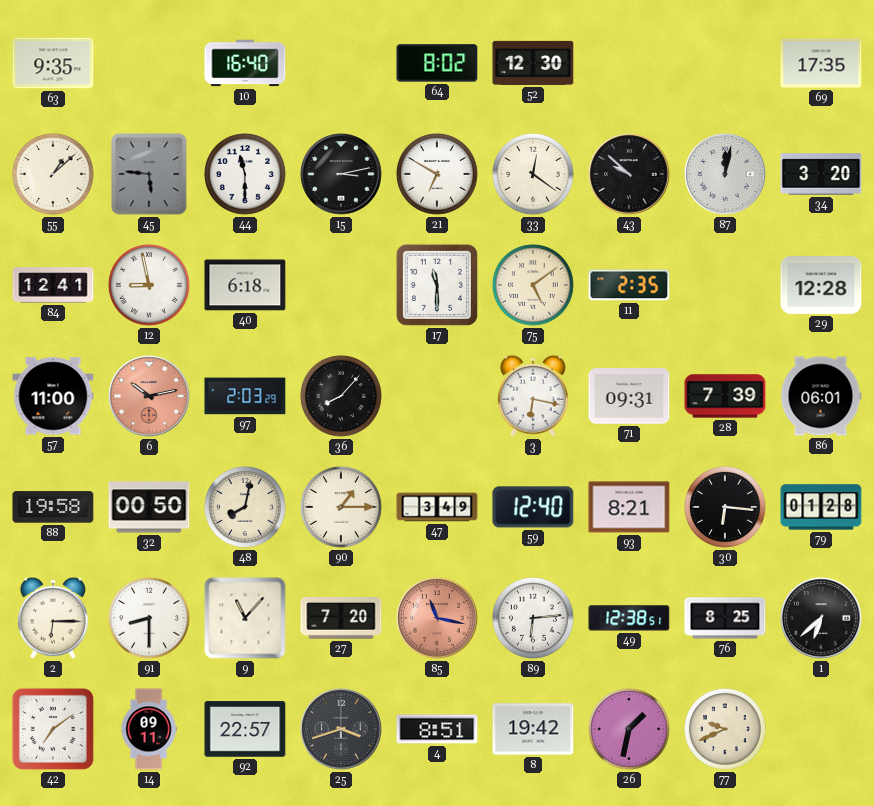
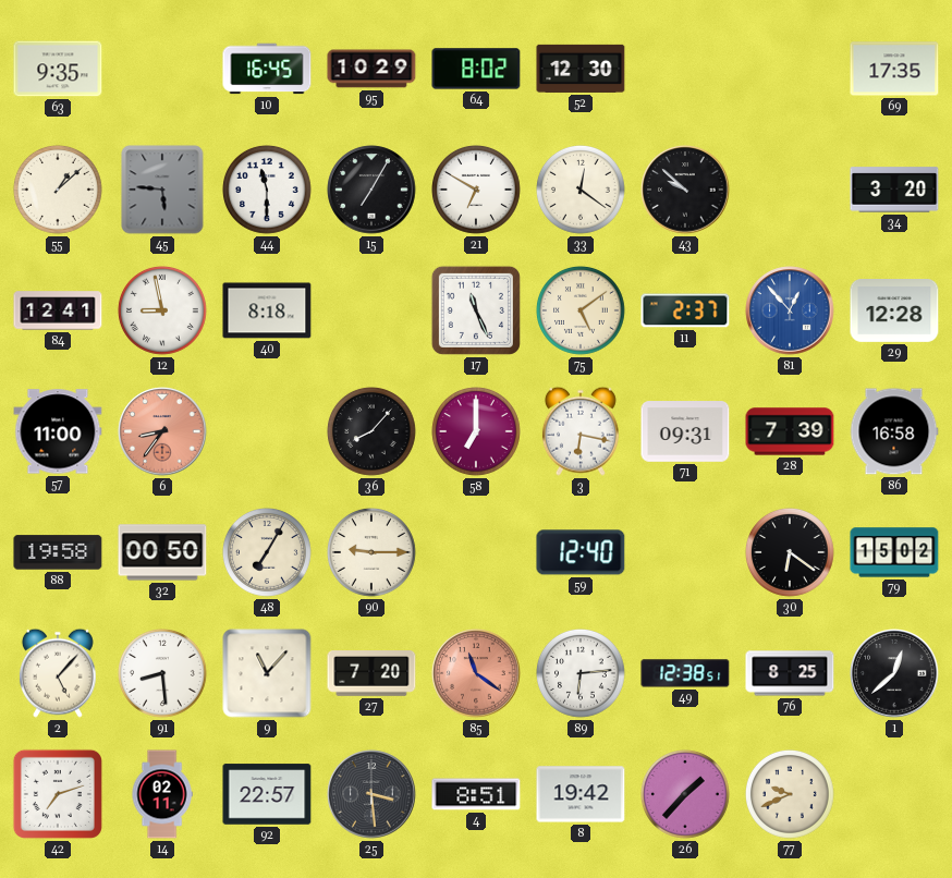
10: 16:40 -> 16:45 (267, 69)
95: none -> 10:29 (371, 69)
15: 3:13 -> 7:05 (371, 190)
87: 12:02 -> none (725, 174)
40: 6:18 -> 8:18 (267, 310)
17: 11:30 -> 11:26 (476, 310)
11: 2:35 -> 2:37 (685, 310)
81: none -> 12:53 (790, 310)
6: 10:13 -> 8:36 (162, 431)
97: 2:03 -> none (245, 396)
58: none -> 7:00 (477, 432)
86: 06:01 -> 16:58 (894, 431)
48: 8:02 -> 7:05 (268, 553)
90: 1:15 -> 9:15 (373, 553)
47: 3:49 -> none (437, 507)
93: 8:21 -> none (629, 507)
30: 6:16 -> 6:21 (791, 553)
79: 01:28 -> 15:02 (894, 552)
2: 6:15 -> 5:07 (58, 673)
91: 8:30 -> 8:29 (163, 674)
85: 11:17 -> 11:21 (476, 673)
1: 6:38 -> 12:38 (894, 673)
42: 7:09 -> 7:12 (58, 794)
14: 09:11 -> 02:11 (162, 794)
25: 3:42 -> 3:29 (371, 794)
26: 1:32 -> 1:37 (686, 795)
